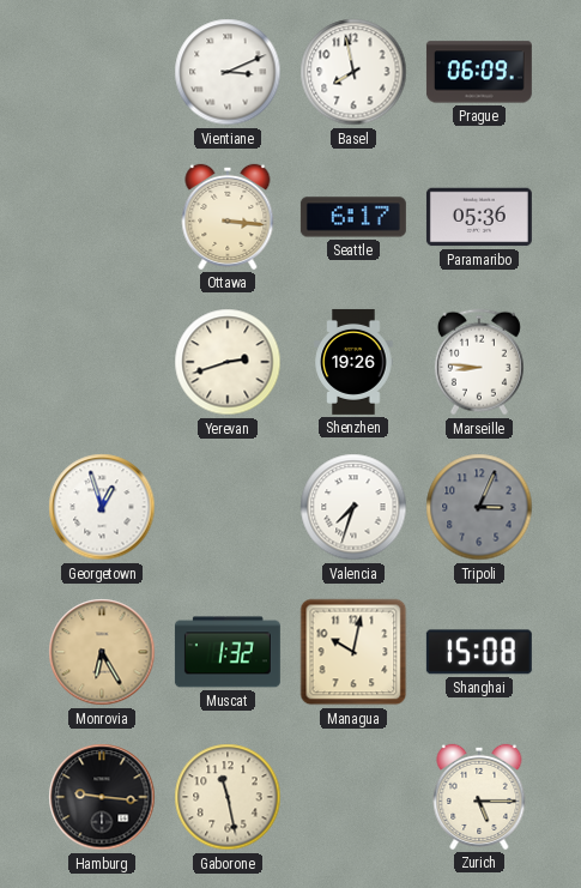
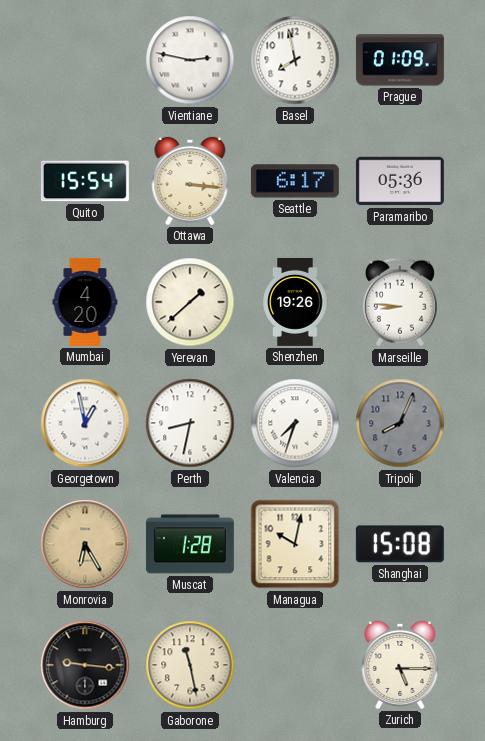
Vientiane: 3:11 -> 2:47 (190, 60)
Prague: 06:09 -> 01:09 (400, 60)
Quito: none -> 15:54 (85, 181)
Mumbai: none -> 4:20 (85, 302)
Yerevan: 2:42 -> 1:38 (190, 302)
Georgetown: 12:57 -> 12:58 (85, 423)
Perth: none -> 8:32 (190, 423)
Tripoli: 3:04 -> 8:04 (400, 423)
Muscat: 1:32 -> 1:28 (190, 544)
